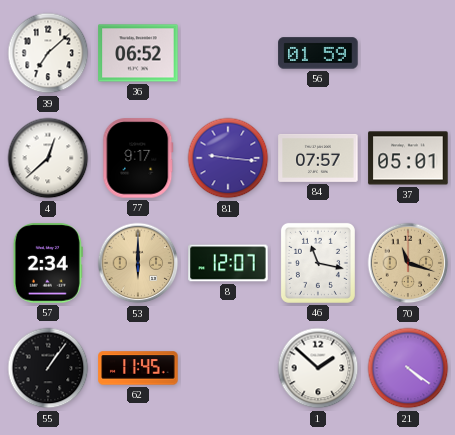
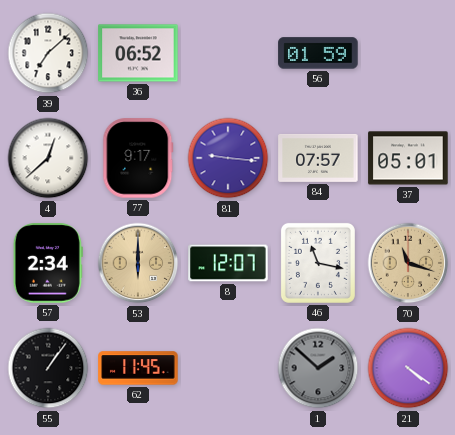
1 dial: white -> grey (318, 368)
